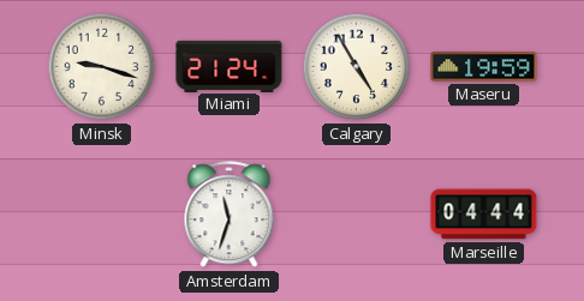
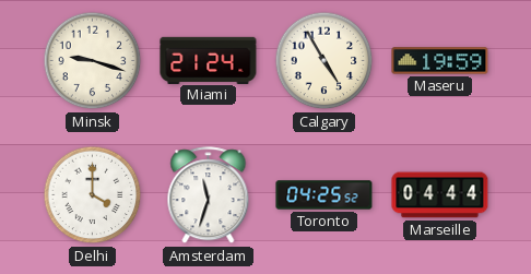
Delhi: none -> 4:00 (93, 195)
Toronto: none -> 04:25 (324, 195)
